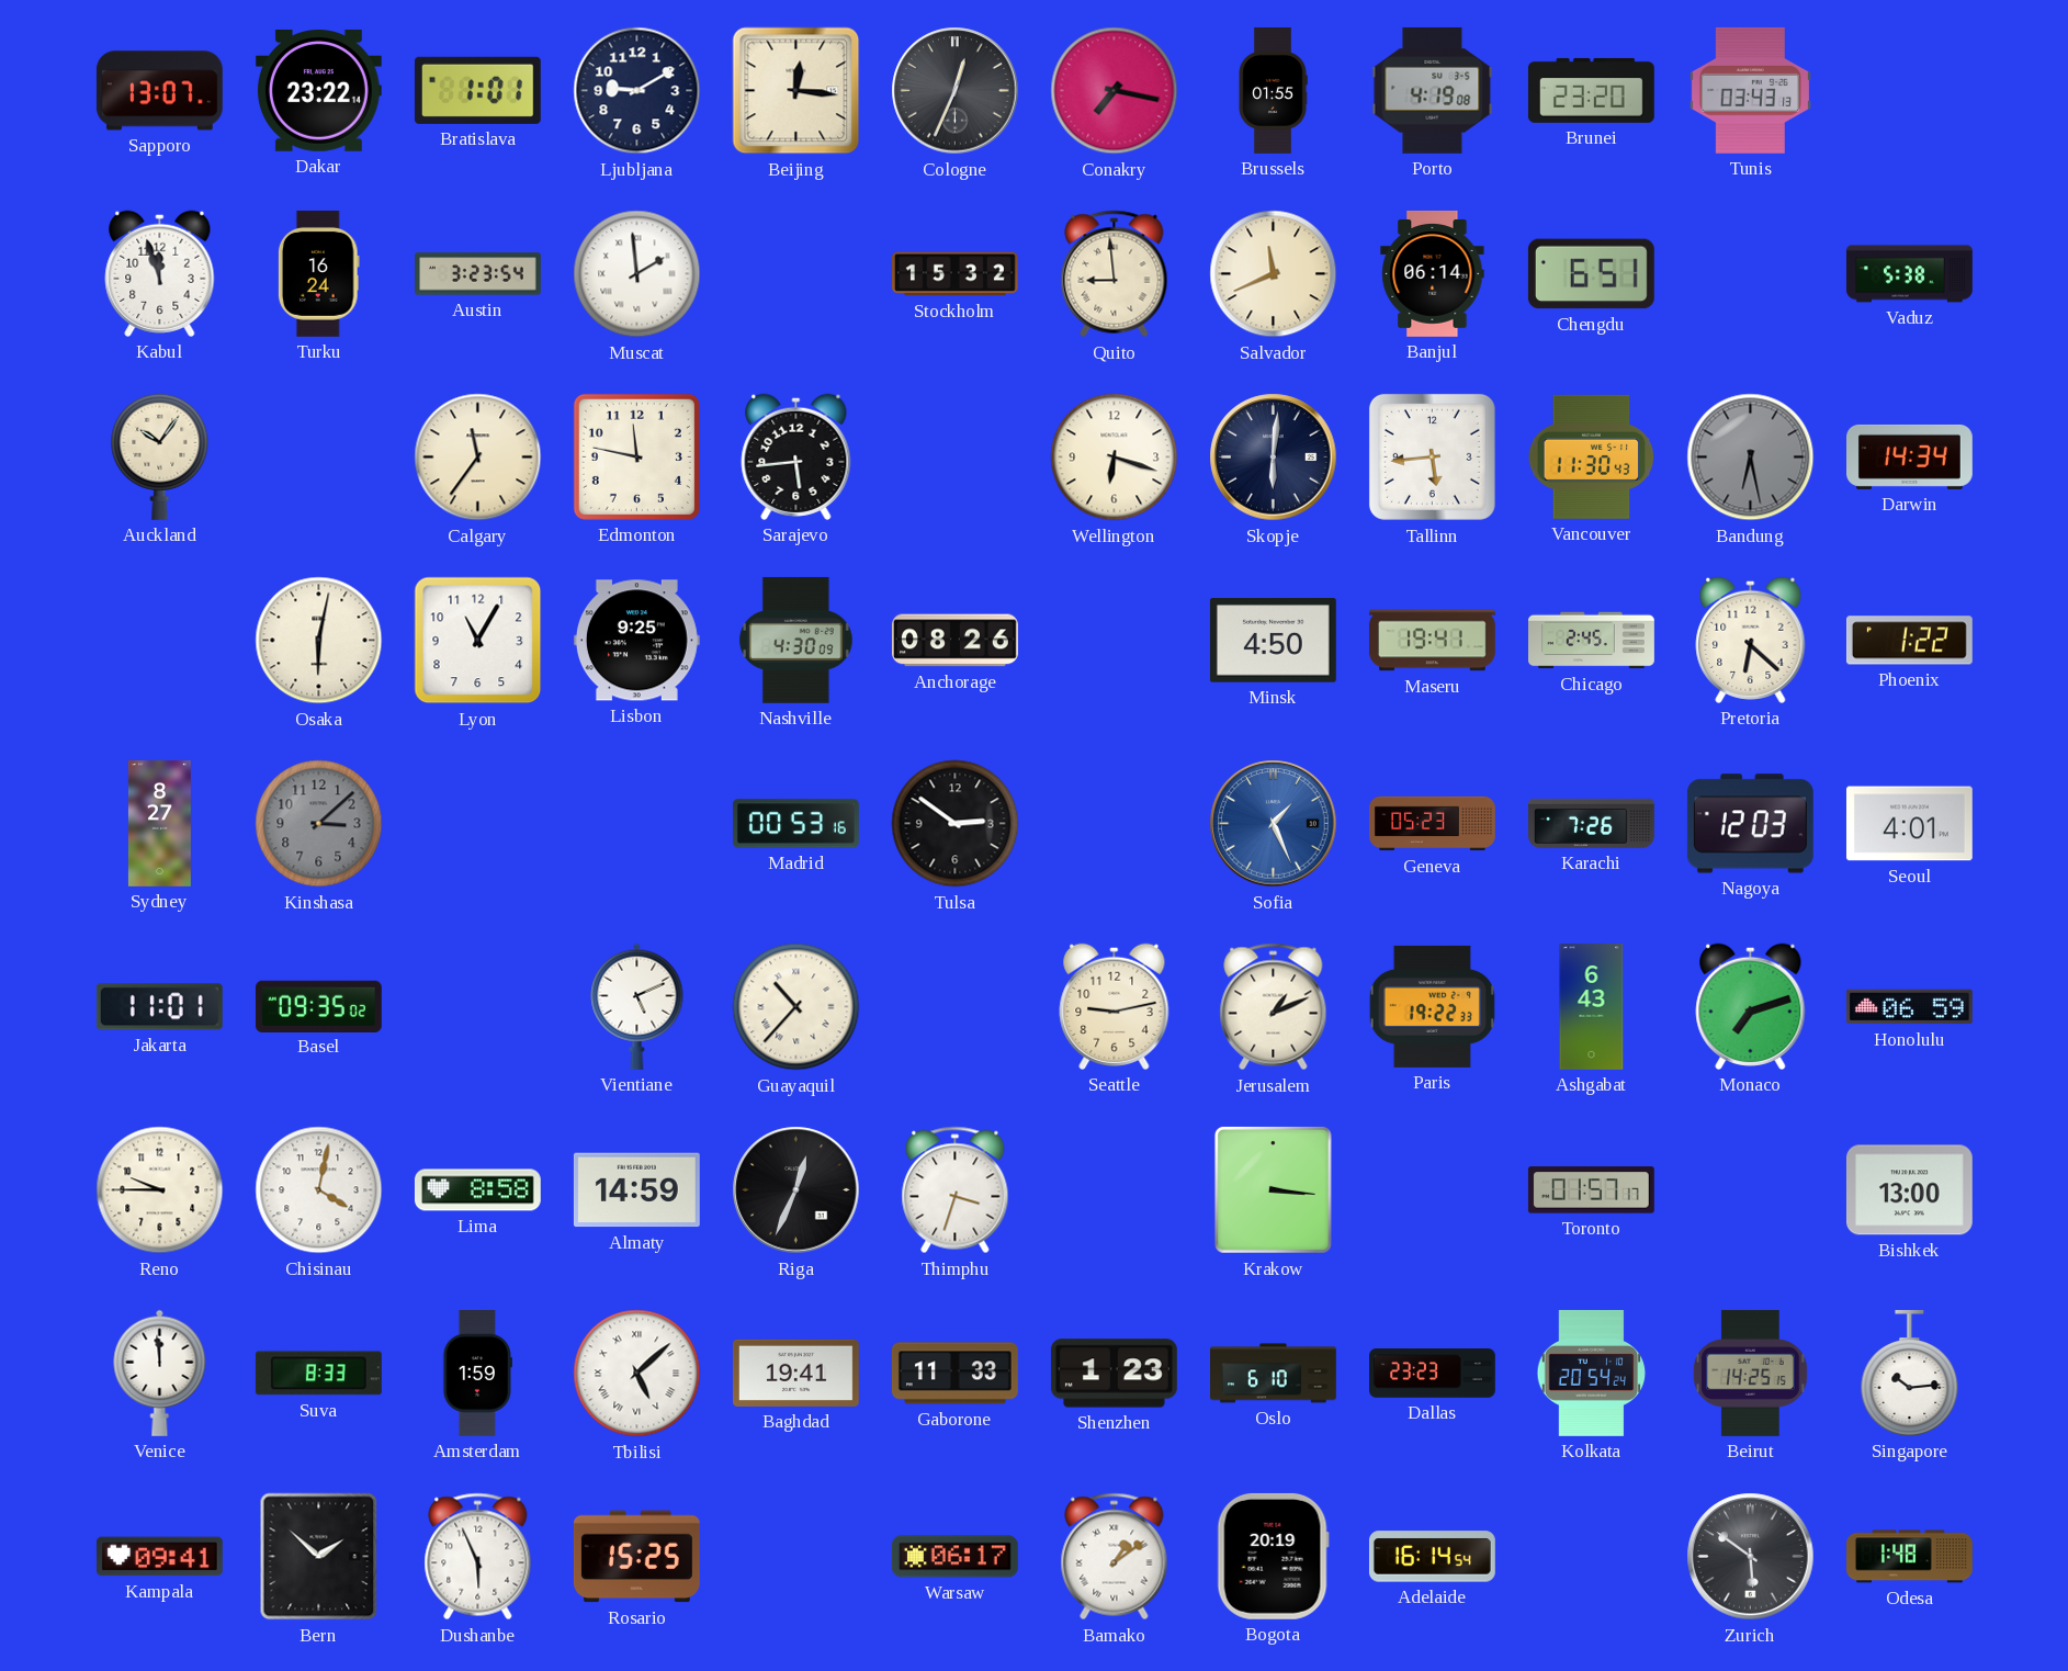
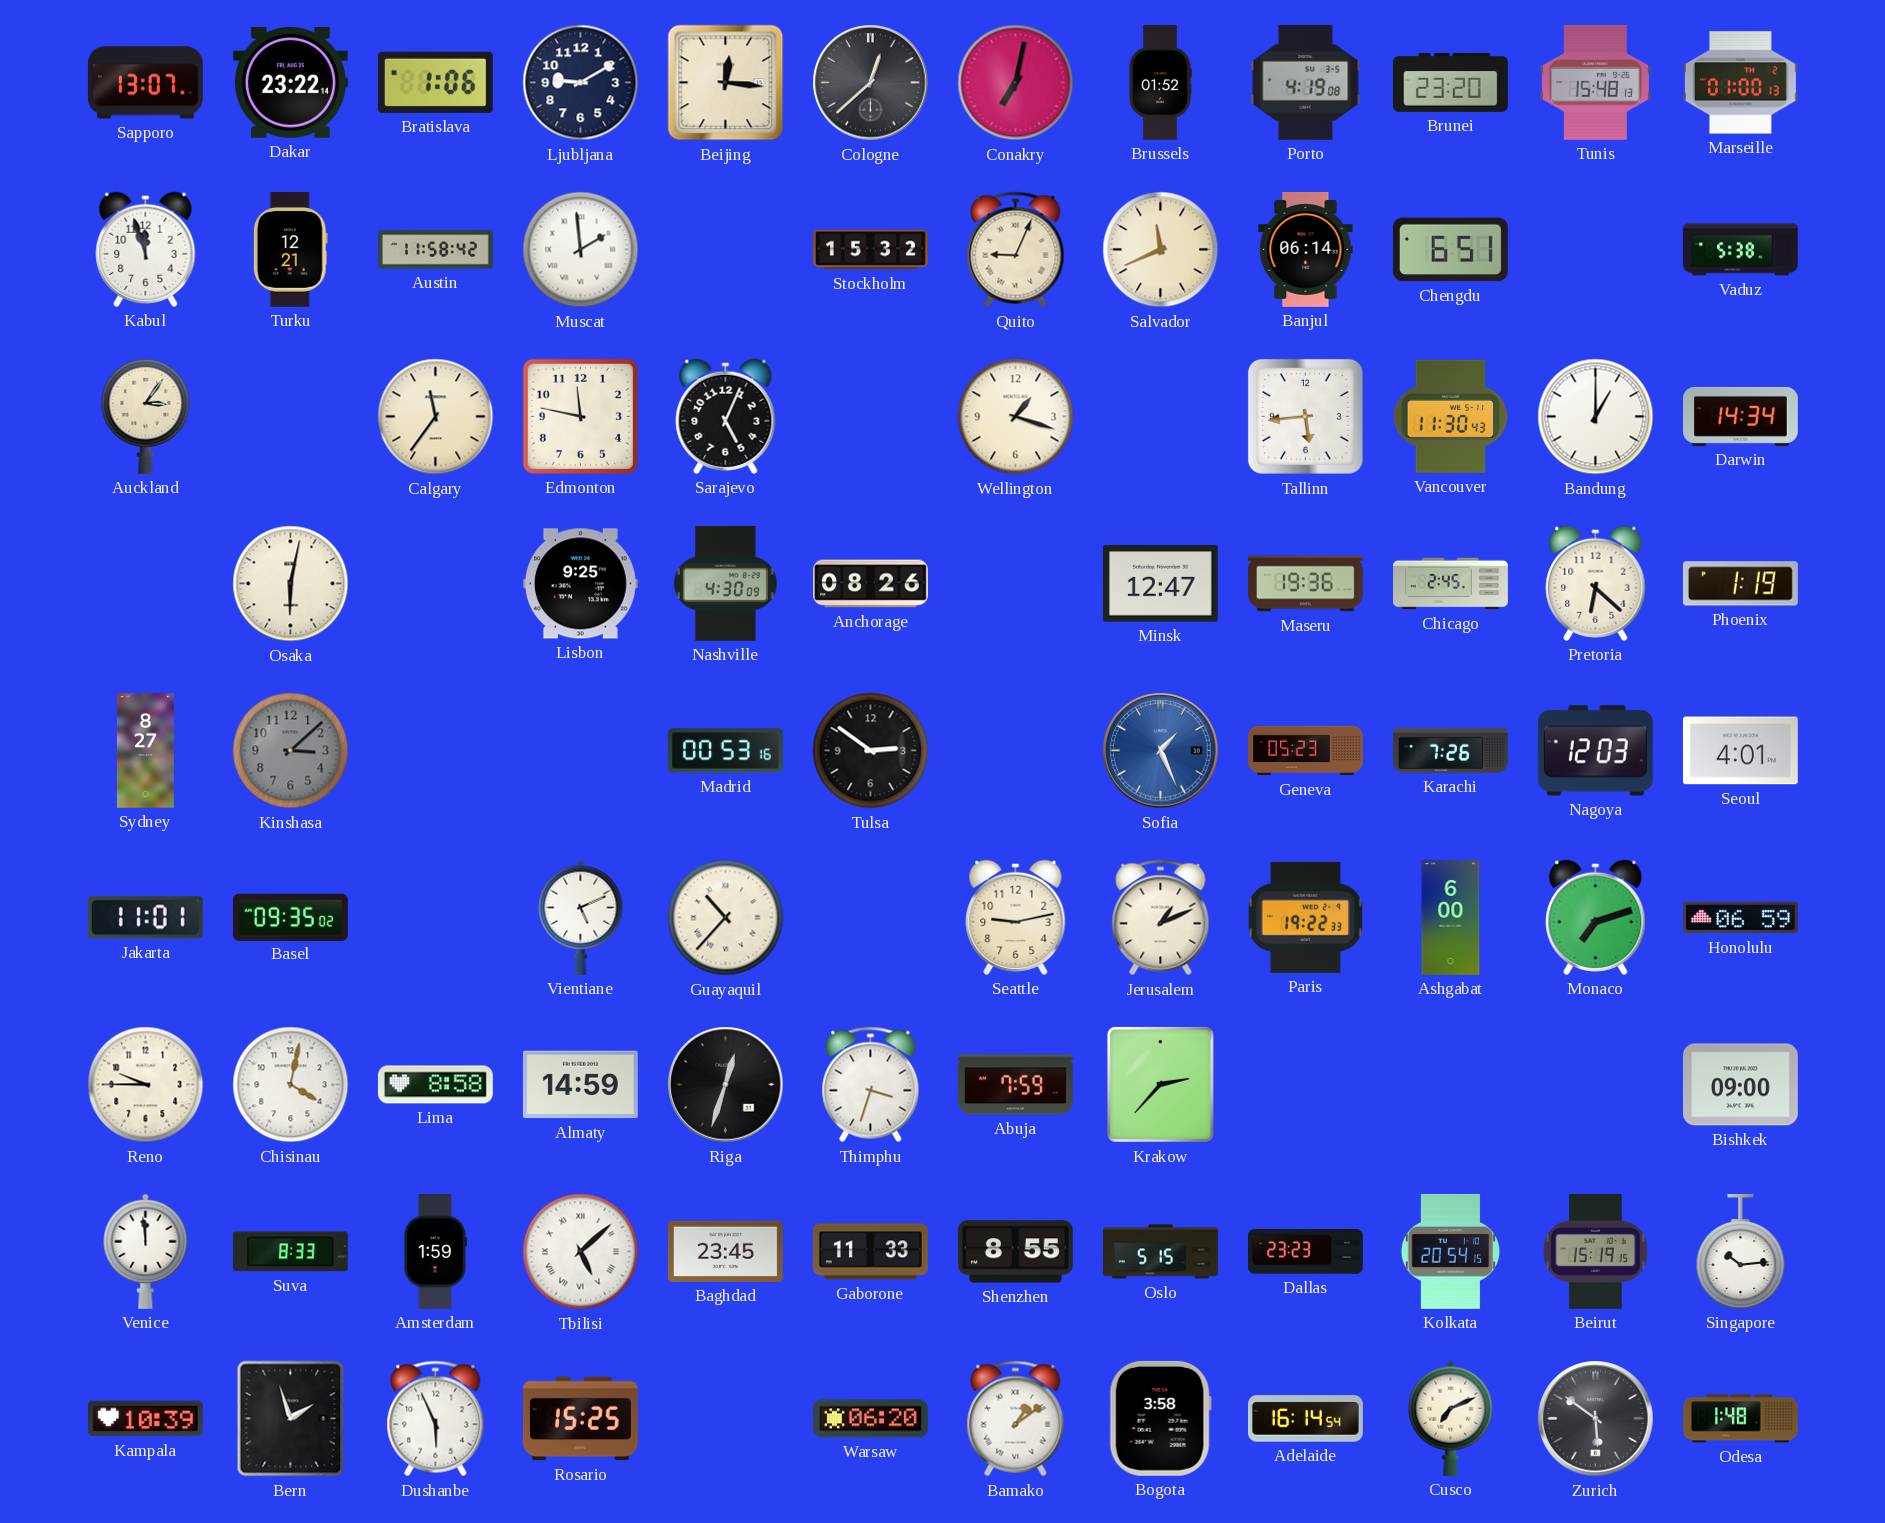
Bratislava: 1:01 -> 1:06 (435, 82)
Cologne: 12:34 -> 12:38 (871, 83)
Conakry: 7:17 -> 7:02 (1016, 83)
Brussels: 01:55 -> 01:52 (1160, 83)
Tunis: 03:43 -> 15:48 (1595, 82)
Marseille: none -> 01:00 (1740, 83)
Turku: 16:24 -> 12:21 (290, 249)
Austin: 3:23 -> 11:58 (436, 250)
Quito: 8:59 -> 9:04 (1016, 250)
Auckland: 10:06 -> 3:06 (146, 416)
Sarajevo: 5:44 -> 5:04 (726, 416)
Wellington: 6:18 -> 1:18 (1016, 417)
Skopje: 6:01 -> none (1274, 458)
Bandung: 6:28 -> 1:00 (1596, 417)
Bandung dial: grey -> white (1596, 417)
Lyon: 11:05 -> none (478, 641)
Minsk: 4:50 -> 12:47 (1160, 584)
Maseru: 19:41 -> 19:36 (1305, 584)
Phoenix: 1:22 -> 1:19 (1740, 584)
Ashgabat: 6:43 -> 6:00 (1451, 918)
Riga: 12:34 -> 12:33 (726, 1085)
Abuja: none -> 7:59 (1015, 1085)
Krakow: 3:16 -> 2:37 (1160, 1085)
Toronto: 01:57 -> none (1591, 1190)
Bishkek: 13:00 -> 09:00 (1740, 1085)
Baghdad: 19:41 -> 23:45 (725, 1251)
Shenzhen: 1:23 -> 8:55 (1015, 1252)
Oslo: 6:10 -> 5:15 (1161, 1252)
Kolkata: 20:54:24 -> 20:54:15 (1451, 1251)
Beirut: 14:25 -> 15:19 (1596, 1251)
Kampala: 09:41 -> 10:39 (145, 1419)
Bern: 1:52 -> 1:57 (291, 1419)
Warsaw: 06:17 -> 06:20 (871, 1419)
Bogota: 20:19 -> 3:58 (1160, 1418)
Cusco: none -> 7:11 (1451, 1418)
